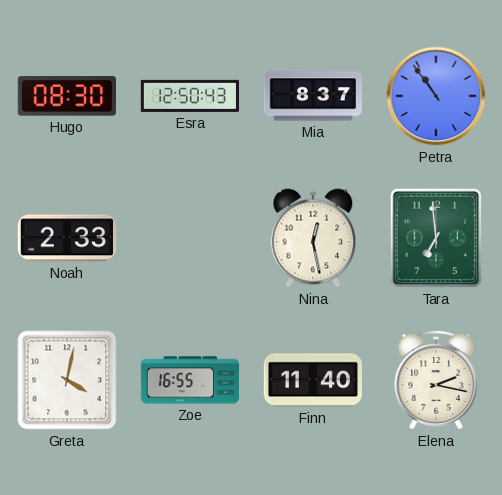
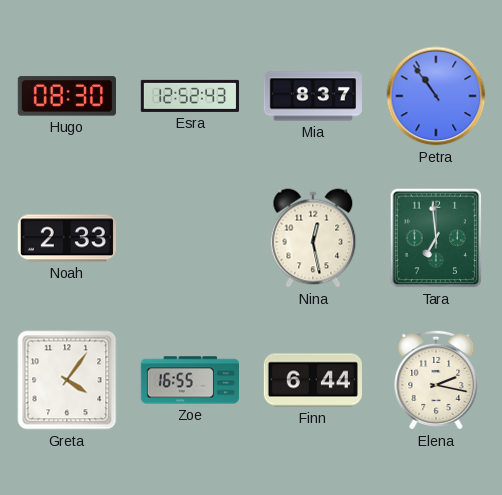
Esra: 12:50 -> 12:52 (190, 96)
Greta: 4:02 -> 4:06 (67, 380)
Finn: 11:40 -> 6:44 (312, 380)
